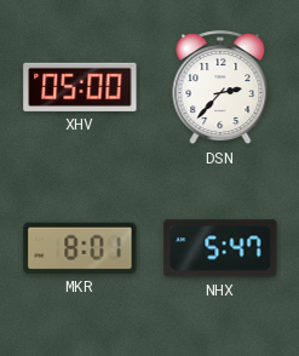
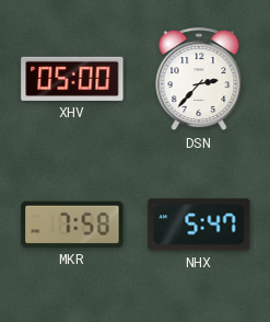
MKR: 8:01 -> 7:58 (72, 225)
